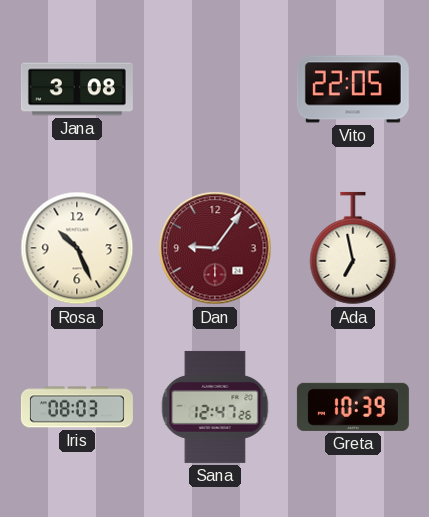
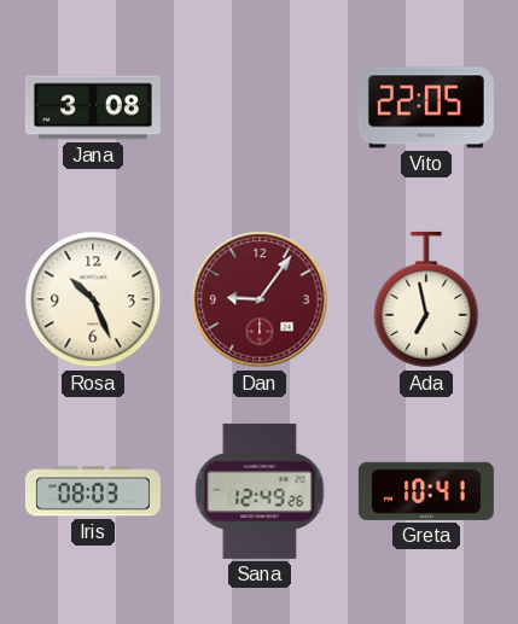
Sana: 12:47 -> 12:49 (260, 491)
Greta: 10:39 -> 10:41 (426, 491)
